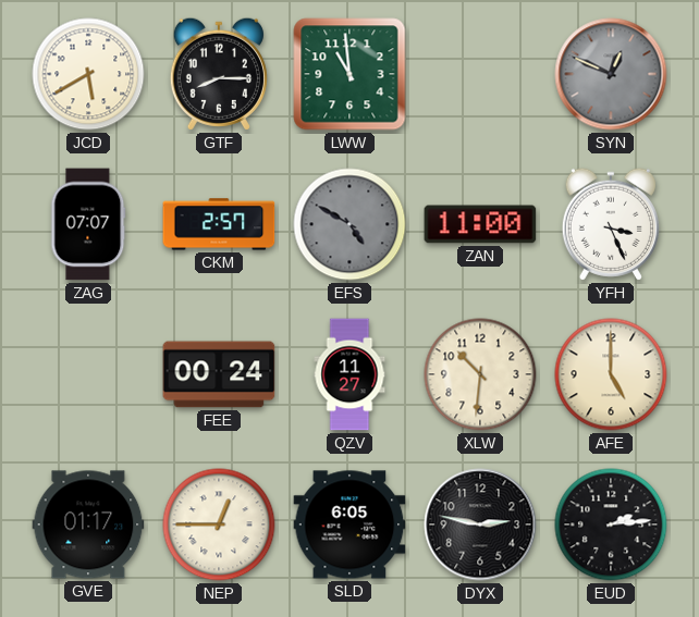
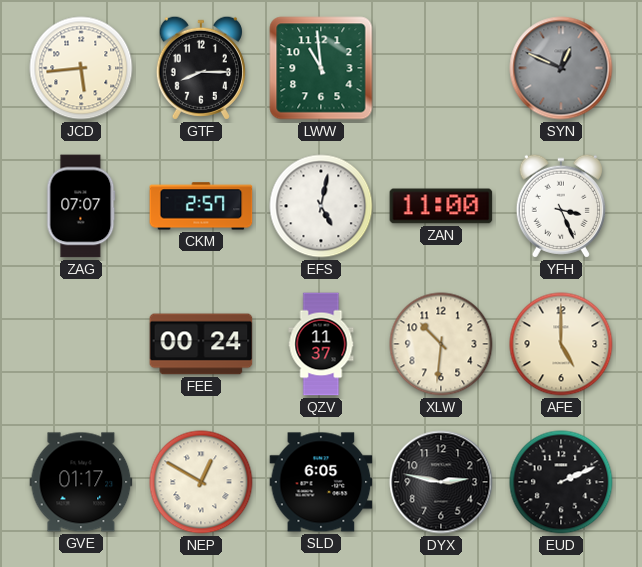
JCD: 5:40 -> 5:44 (81, 68)
EFS: 4:50 -> 5:02 (321, 206)
EFS dial: grey -> white (321, 206)
QZV: 11:27 -> 11:37 (321, 344)
NEP: 12:45 -> 12:50 (201, 482)
EUD: 2:14 -> 2:11 (561, 482)
